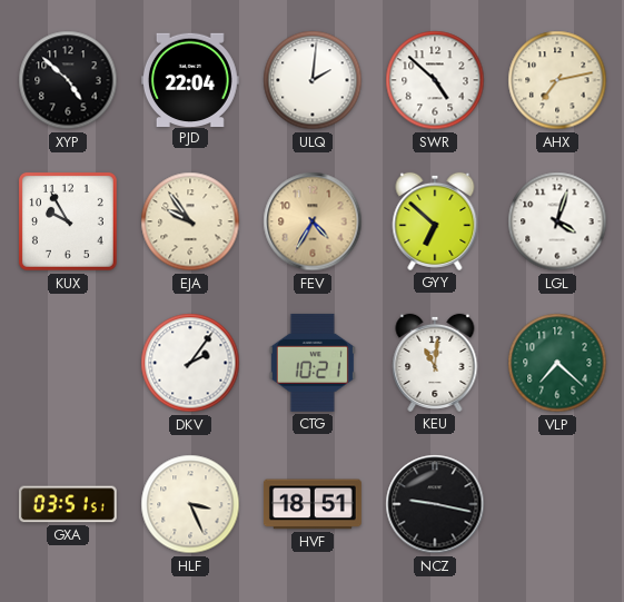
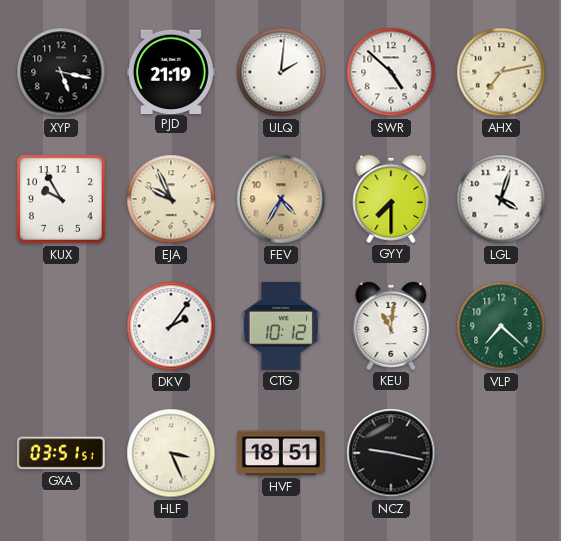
XYP: 4:52 -> 5:17 (61, 72)
PJD: 22:04 -> 21:19 (171, 71)
EJA: 9:54 -> 9:56 (171, 199)
GYY: 6:52 -> 7:30 (391, 199)
CTG: 10:21 -> 10:12 (281, 326)
